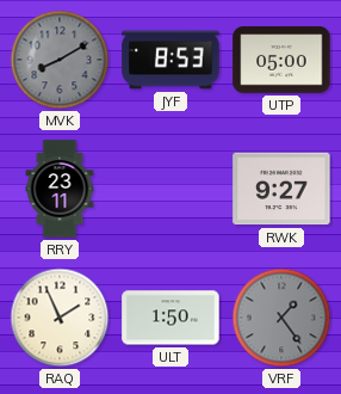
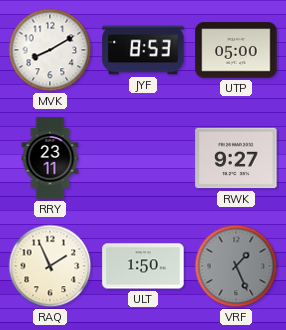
MVK dial: grey -> white (50, 50)
VRF: 1:24 -> 1:26 (236, 266)
